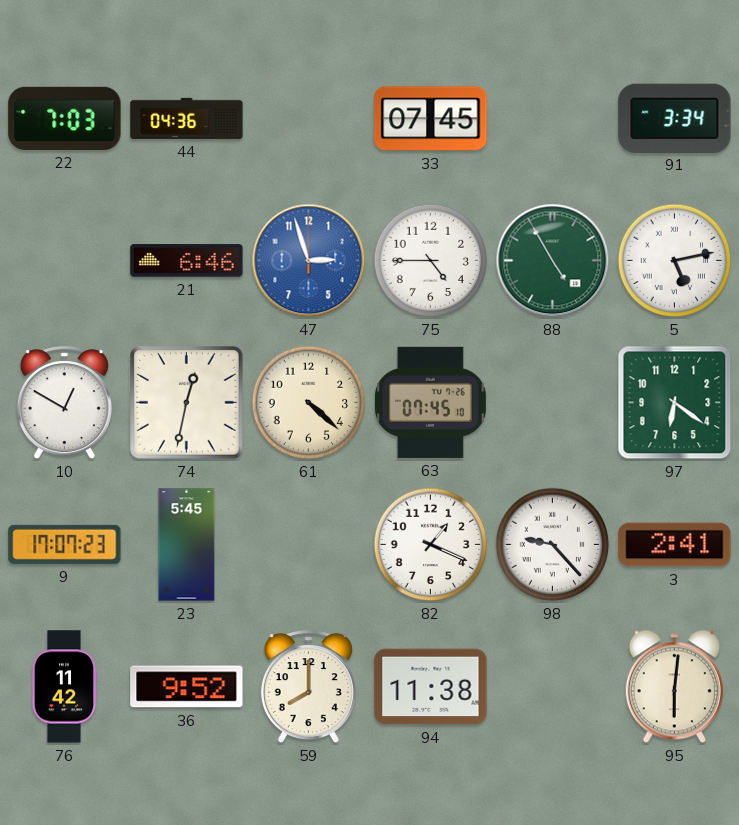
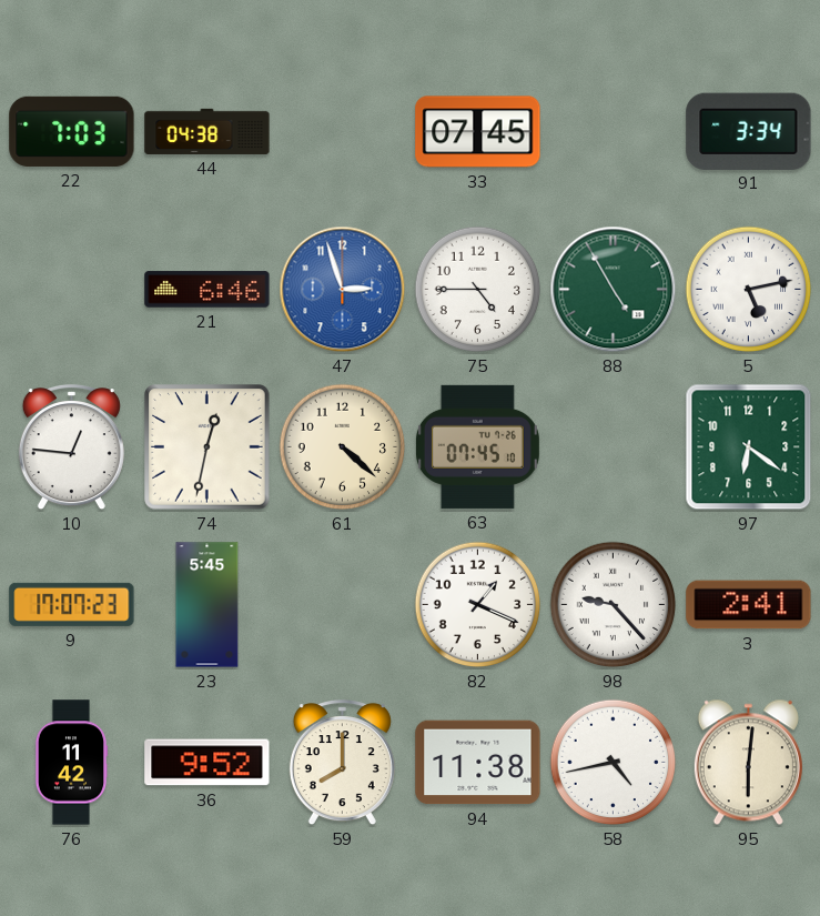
44: 04:36 -> 04:38 (207, 131)
10: 12:50 -> 12:46 (71, 447)
58: none -> 4:43 (614, 763)
